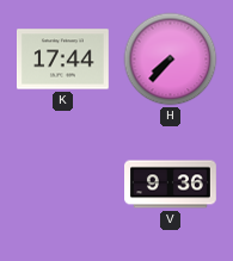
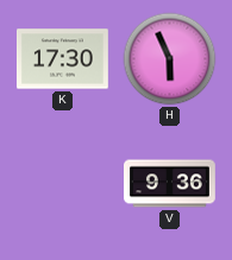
K: 17:44 -> 17:30 (63, 59)
H: 7:37 -> 5:56 (170, 59)
